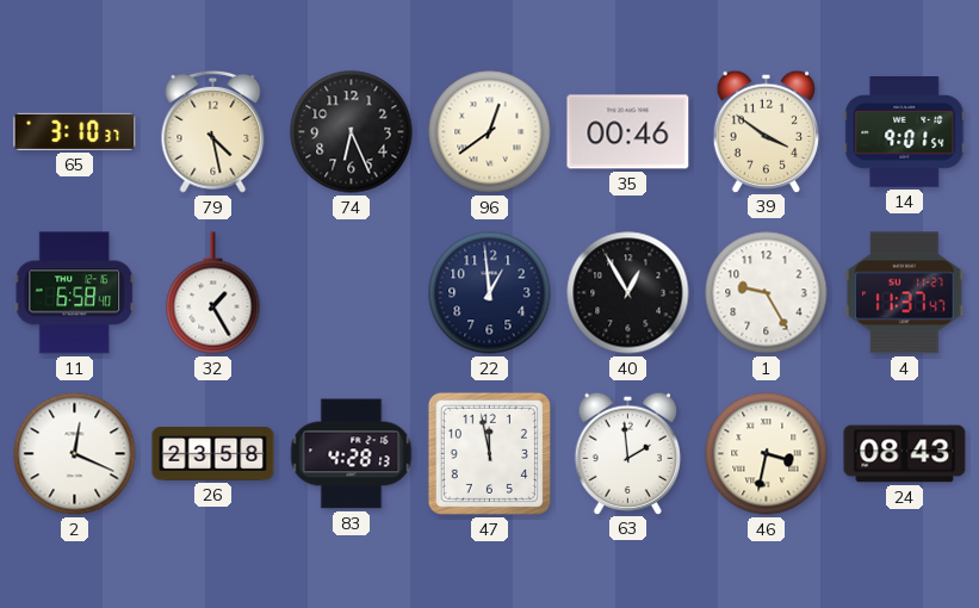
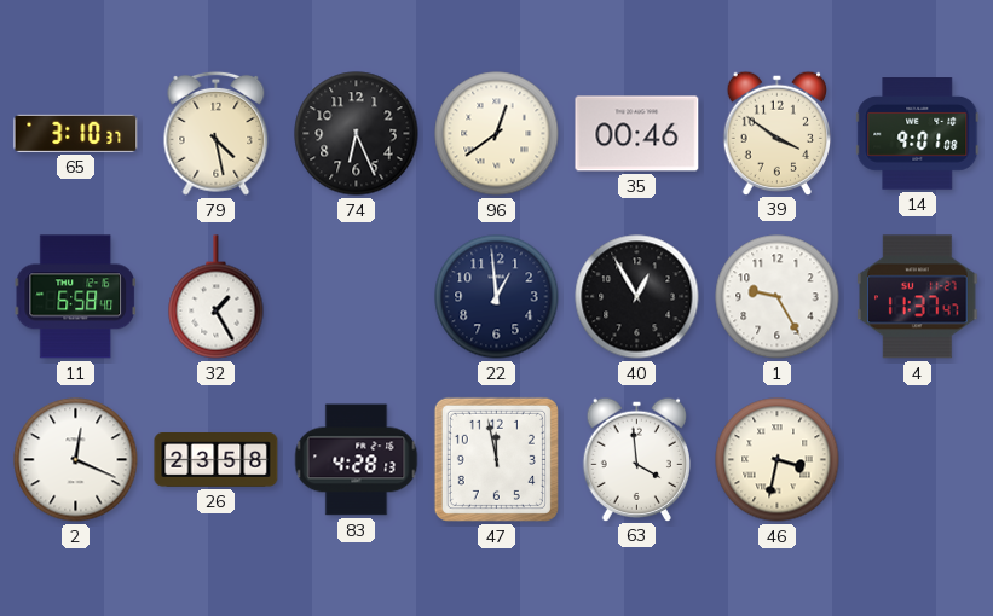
14: 9:01:54 -> 9:01:08 (918, 134)
63: 1:59 -> 3:59 (636, 459)
24: 08:43 -> none (905, 454)
